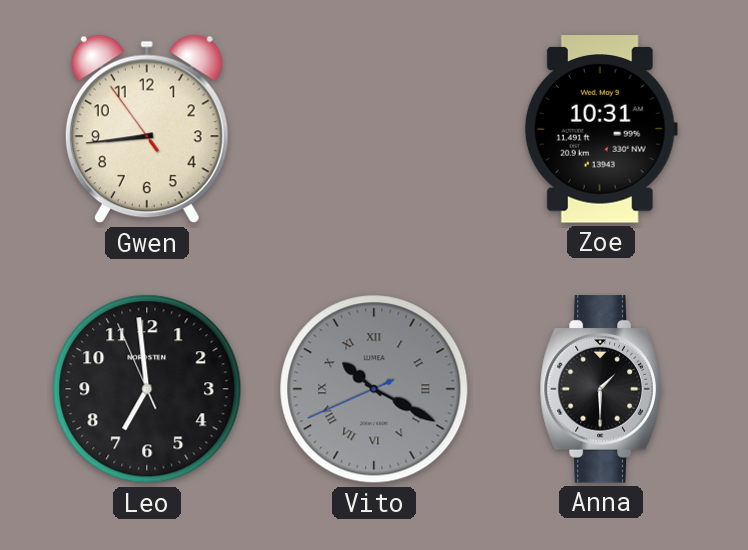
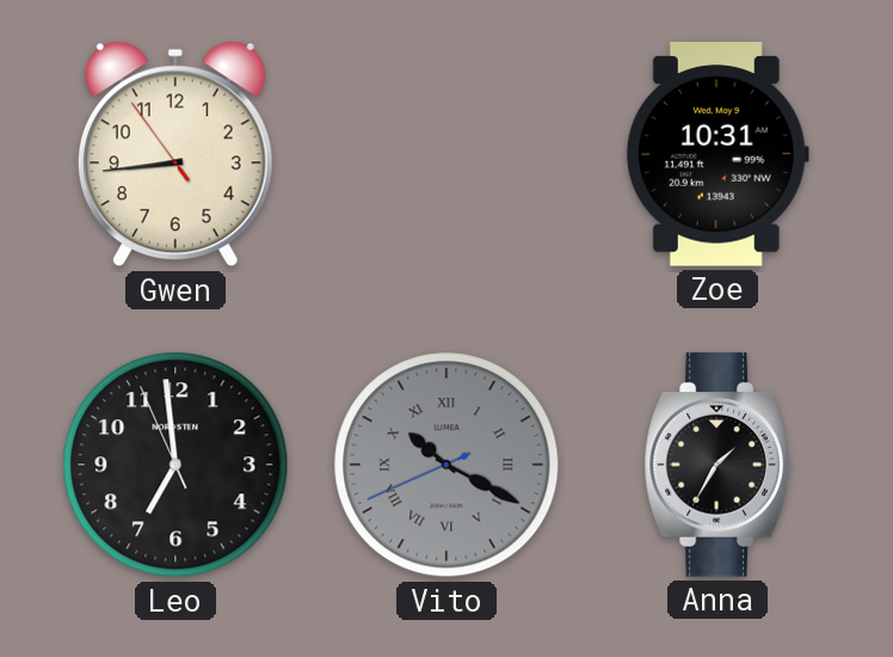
Anna: 1:30 -> 1:35 (718, 465)
